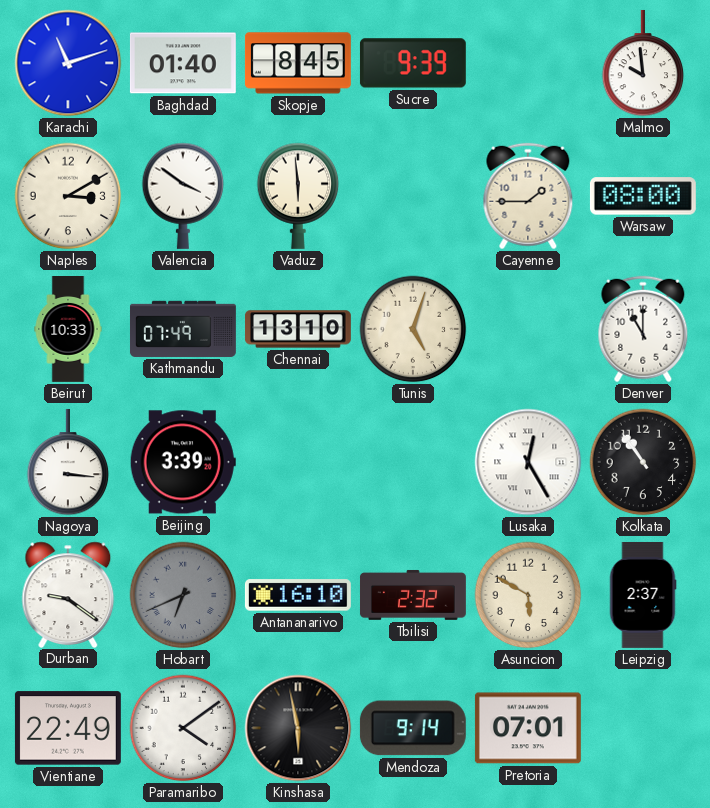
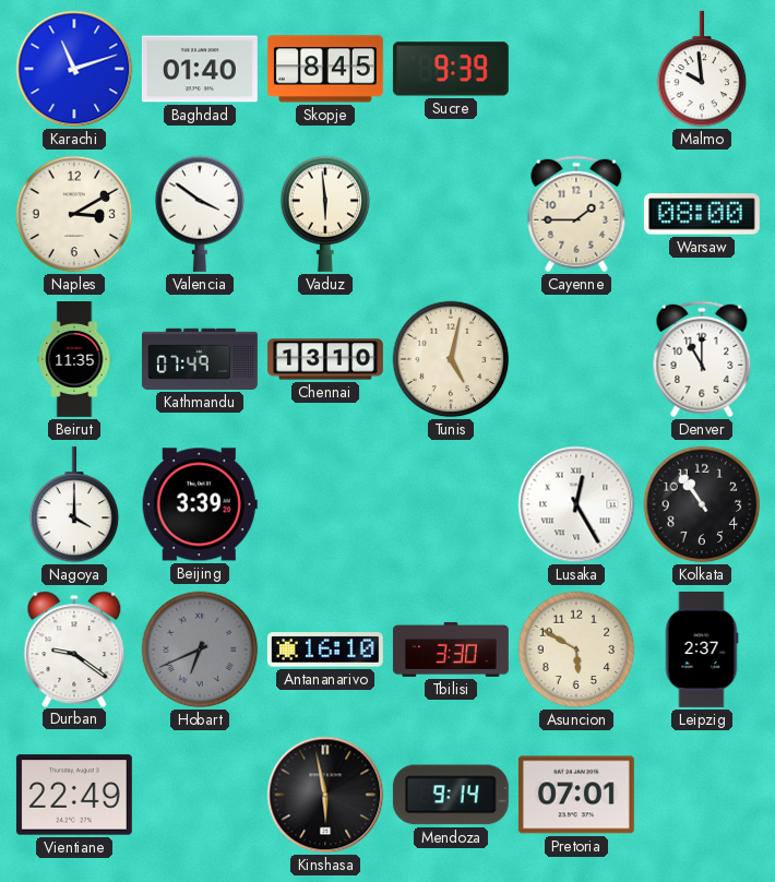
Beirut: 10:33 -> 11:35 (74, 360)
Tunis: 5:03 -> 5:02 (451, 359)
Nagoya: 3:16 -> 4:00 (74, 504)
Tbilisi: 2:32 -> 3:30 (451, 649)
Paramaribo: 4:09 -> none (183, 728)
